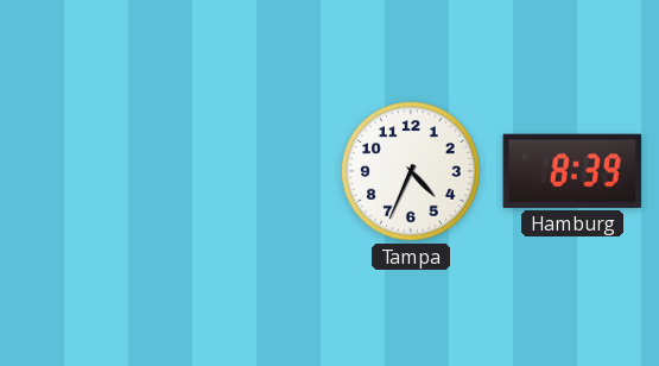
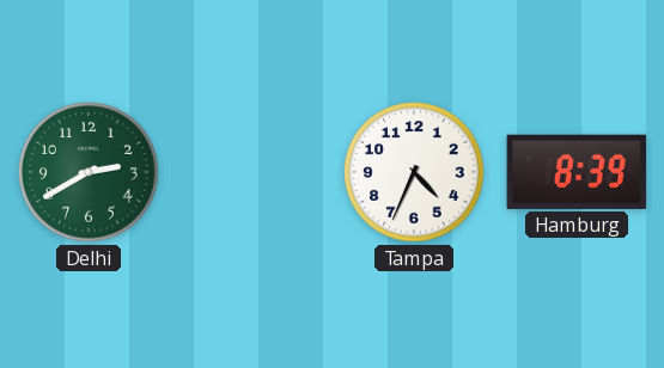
Delhi: none -> 2:40 (90, 173)
